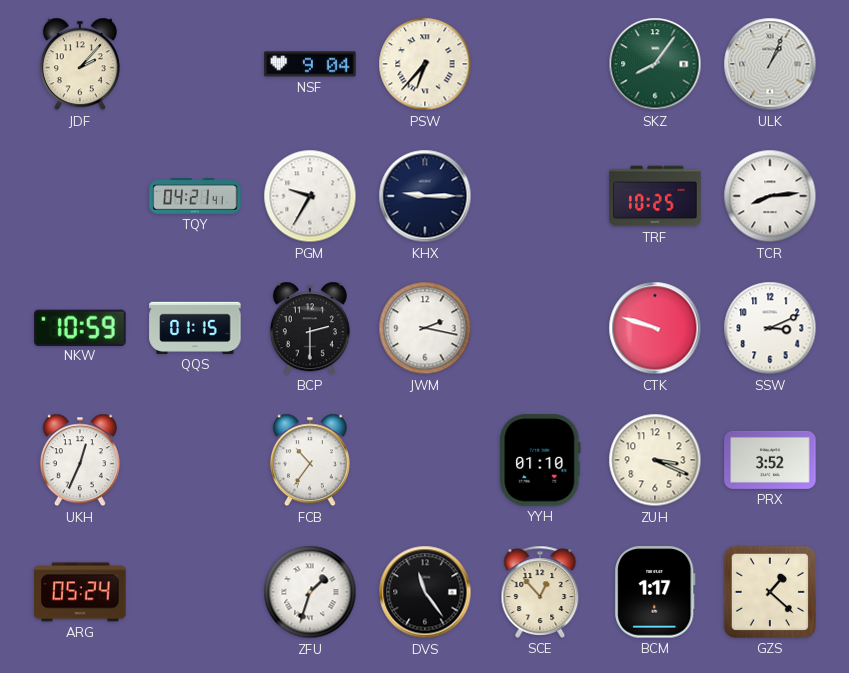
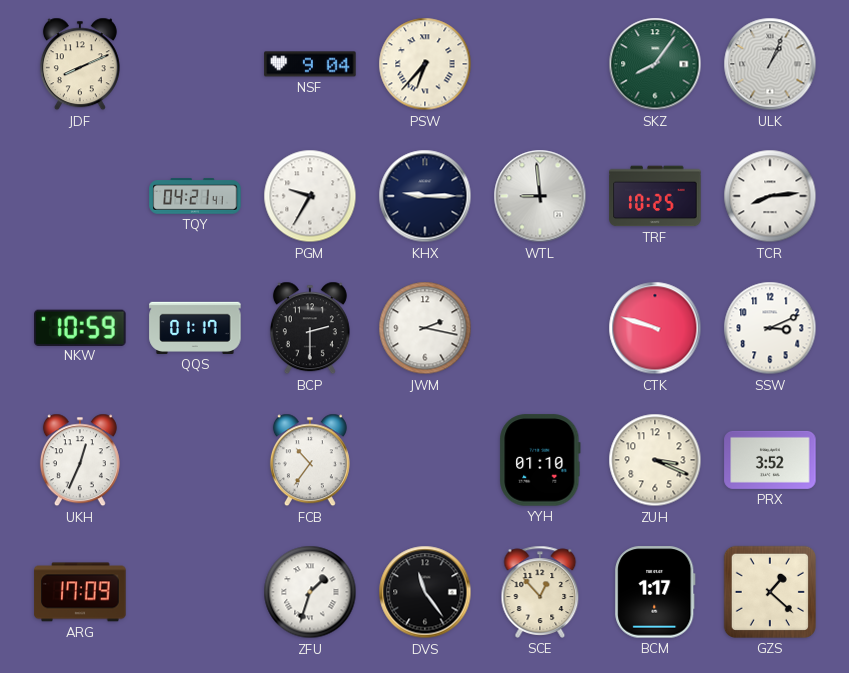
JDF: 2:07 -> 8:11 (80, 64)
WTL: none -> 8:59 (540, 196)
QQS: 01:15 -> 01:17 (195, 328)
ARG: 05:24 -> 17:09 (80, 592)
